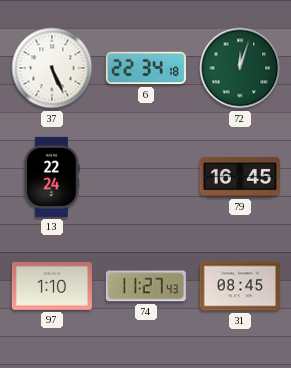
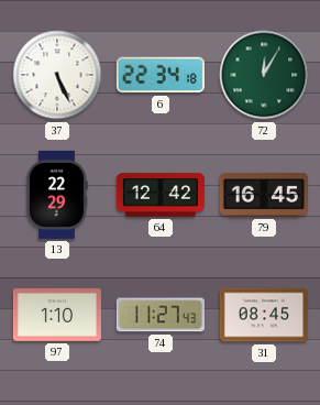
72: 12:03 -> 12:05 (264, 75)
13: 22:24 -> 22:29 (57, 195)
64: none -> 12:42 (161, 195)
